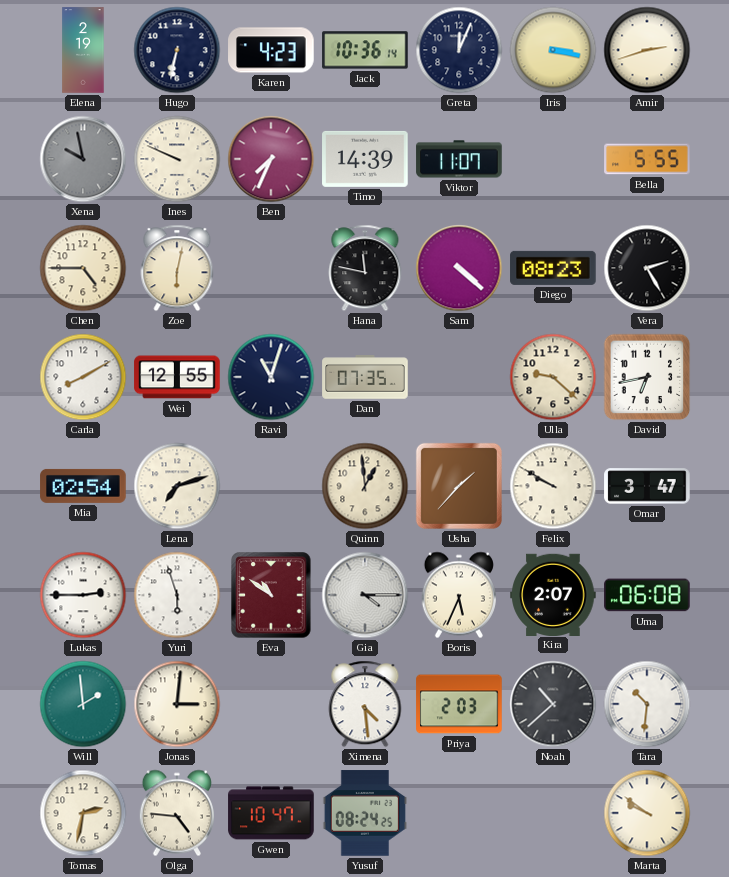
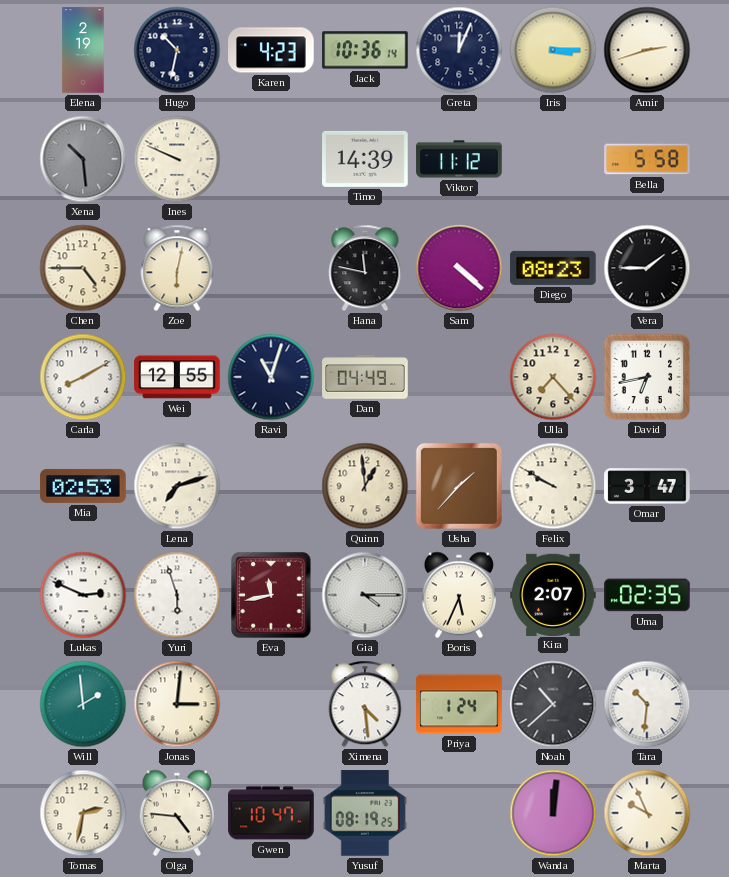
Hugo: 6:32 -> 10:32 (177, 50)
Iris: 3:17 -> 3:15 (553, 50)
Xena: 9:58 -> 10:29 (83, 159)
Ben: 7:34 -> none (271, 159)
Viktor: 11:07 -> 11:12 (459, 159)
Bella: 5:55 -> 5:58 (647, 159)
Vera: 2:25 -> 1:45 (647, 268)
Dan: 07:35 -> 04:49 (365, 377)
Ulla: 9:22 -> 7:23 (553, 377)
Mia: 02:54 -> 02:53 (83, 486)
Lukas: 2:45 -> 2:49 (83, 595)
Eva: 10:51 -> 11:43 (271, 595)
Uma: 06:08 -> 02:35 (647, 595)
Priya: 2:03 -> 1:24 (459, 704)
Yusuf: 08:24 -> 08:19 (365, 813)
Wanda: none -> 12:01 (553, 813)
Marta: 9:51 -> 9:56 (647, 813)
